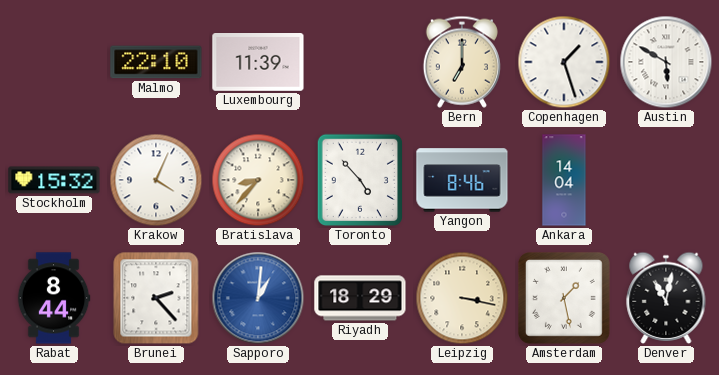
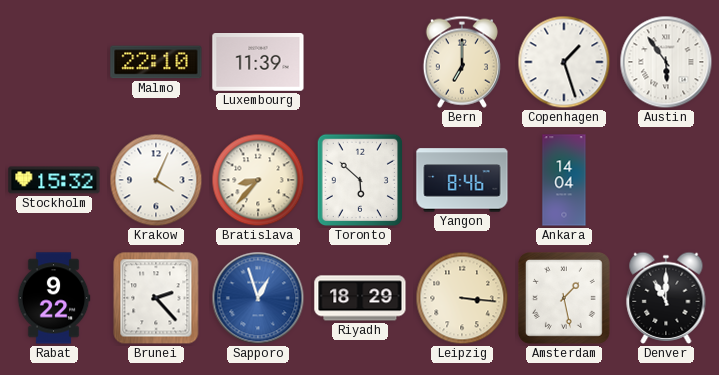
Austin: 5:50 -> 5:54 (666, 62)
Toronto: 4:53 -> 5:52 (359, 180)
Rabat: 8:44 -> 9:22 (54, 298)
Sapporo: 1:01 -> 12:57 (258, 298)
Leipzig: 3:17 -> 3:16 (462, 298)
Denver: 11:02 -> 11:00 (666, 298)
